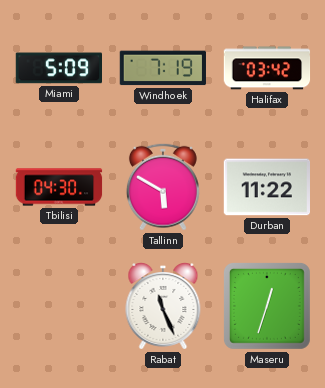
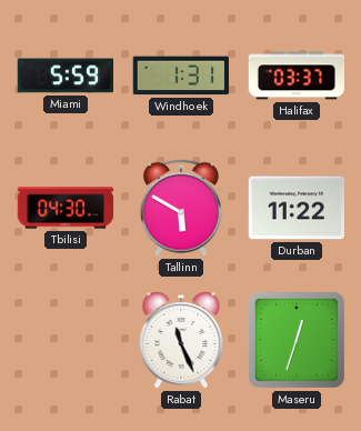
Miami: 5:09 -> 5:59 (64, 76)
Windhoek: 7:19 -> 1:31 (180, 76)
Halifax: 03:42 -> 03:37 (297, 76)
